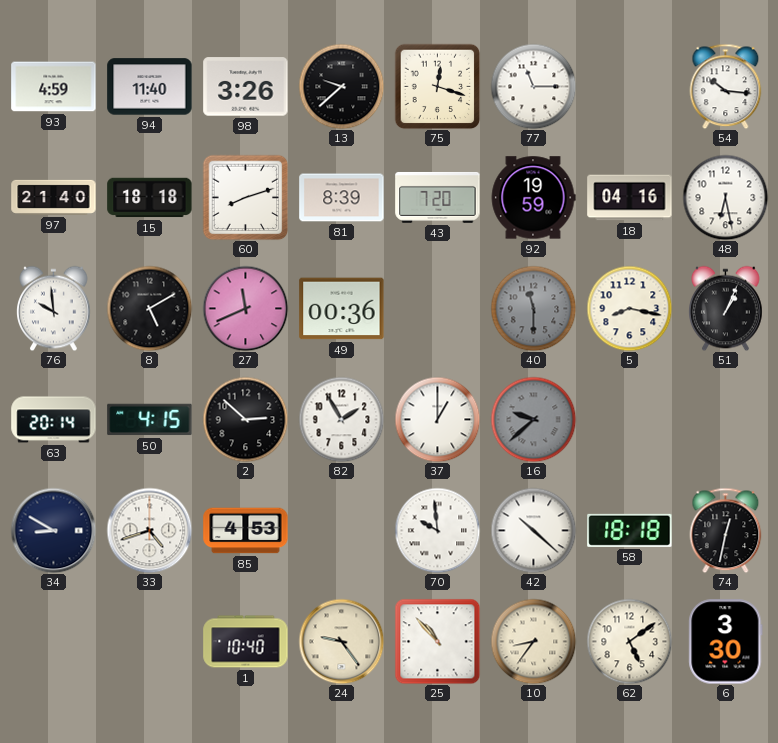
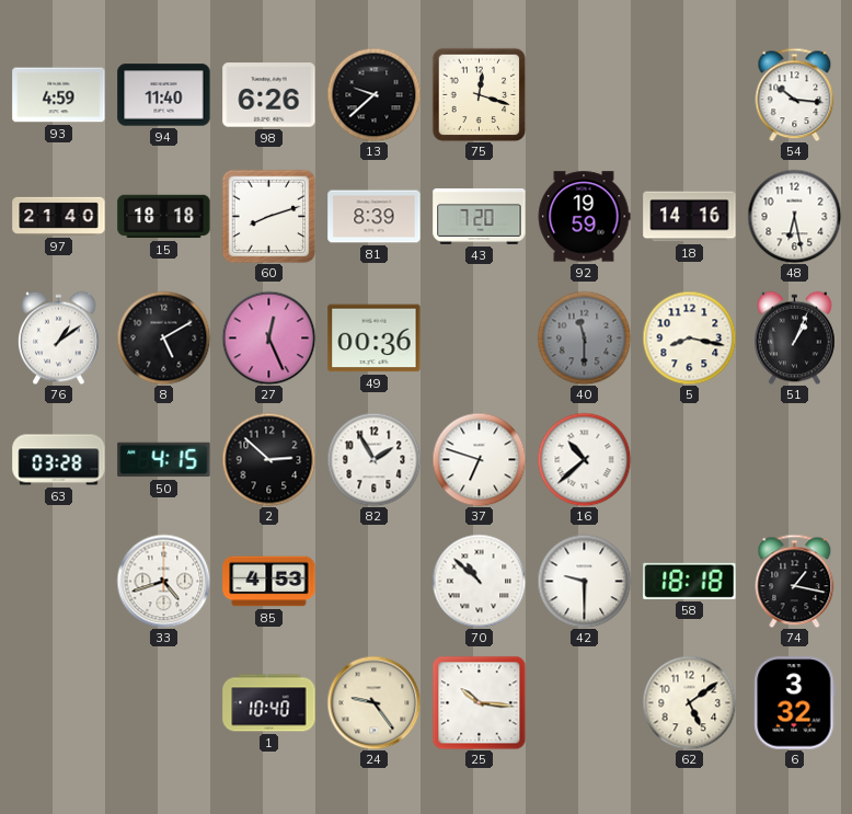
98: 3:26 -> 6:26 (269, 95)
77: 11:15 -> none (533, 86)
18: 04:16 -> 14:16 (690, 217)
76: 9:59 -> 1:09 (59, 337)
27: 11:41 -> 12:26 (268, 337)
63: 20:14 -> 03:28 (59, 460)
37: 1:00 -> 6:48 (479, 459)
16: 9:38 -> 10:38 (584, 459)
16 dial: grey -> white (584, 459)
34: 8:50 -> none (53, 530)
70: 9:59 -> 10:52 (479, 581)
42: 10:22 -> 9:30 (584, 581)
74: 12:32 -> 1:17 (795, 581)
25: 10:53 -> 10:16 (479, 702)
10: 8:36 -> none (533, 641)
6: 3:30 -> 3:32 (795, 703)
